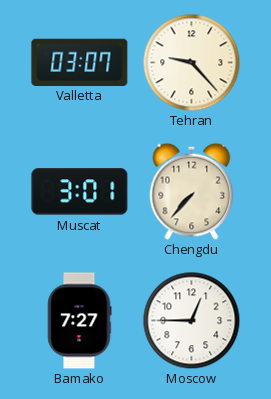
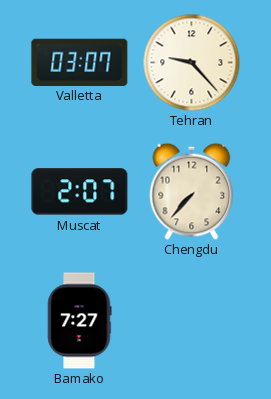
Muscat: 3:01 -> 2:07 (80, 192)
Moscow: 12:45 -> none (191, 320)
